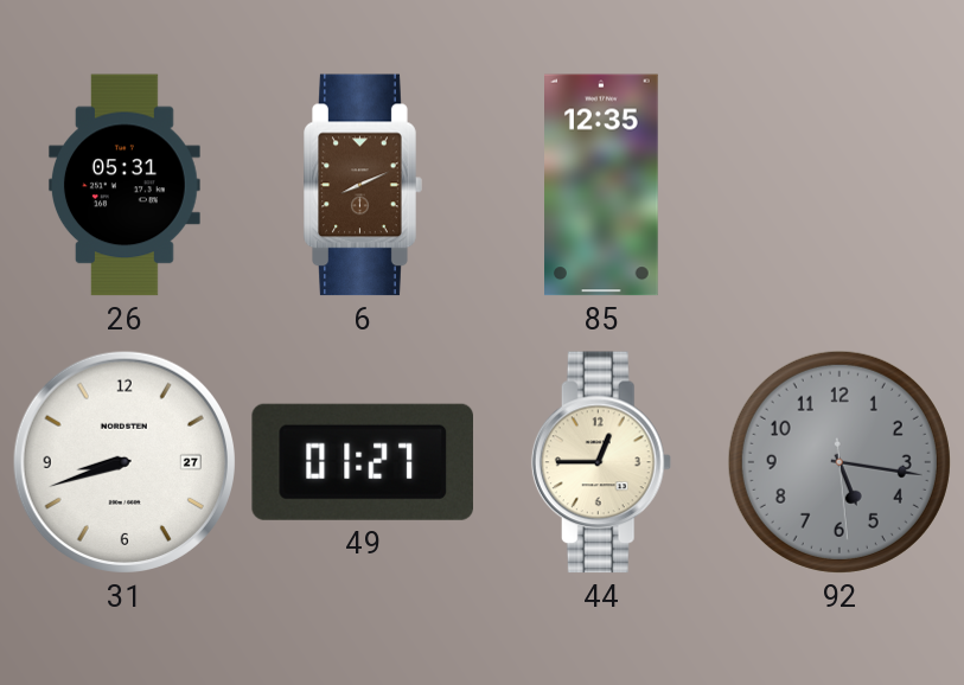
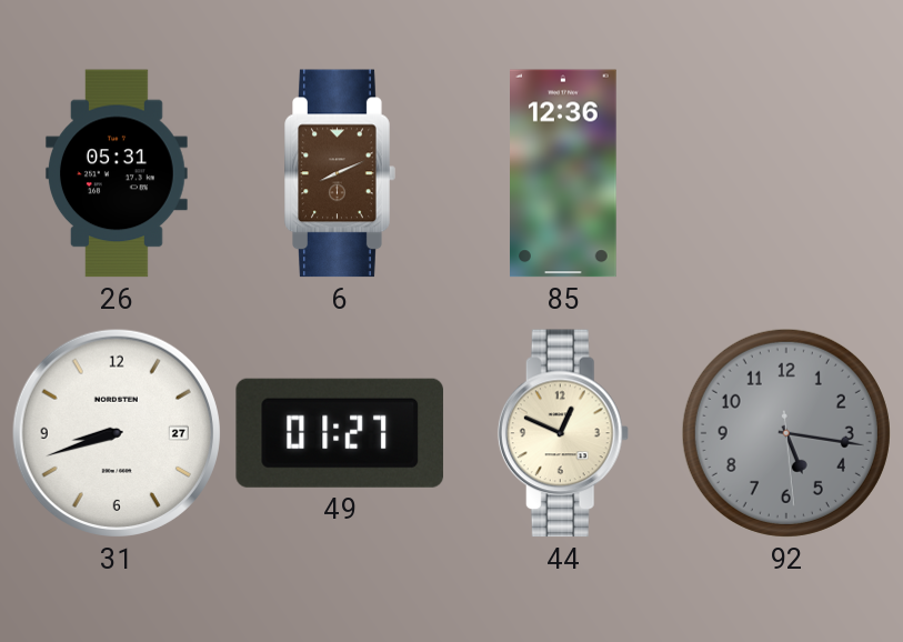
85: 12:35 -> 12:36 (564, 173)
44: 12:45 -> 12:49 (563, 433)
